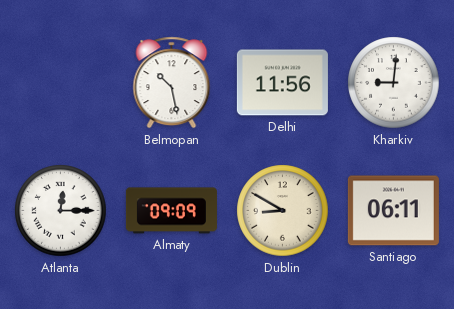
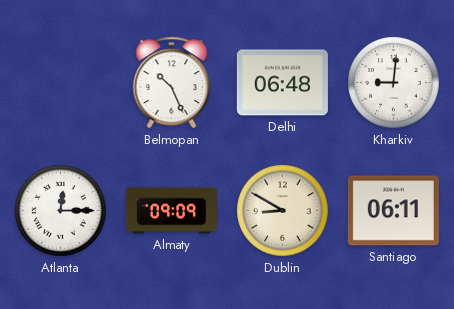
Belmopan: 10:28 -> 10:26 (172, 83)
Delhi: 11:56 -> 06:48 (282, 83)
